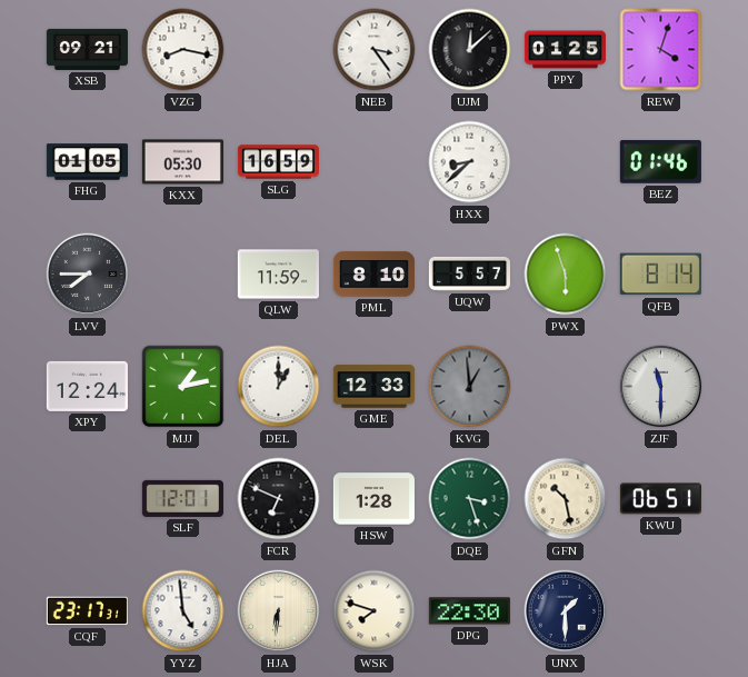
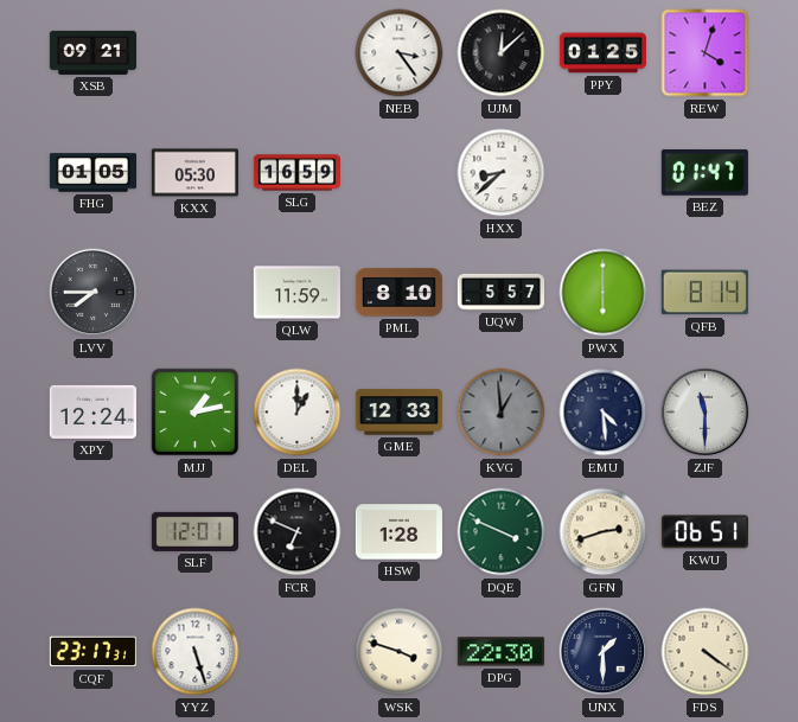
VZG: 8:17 -> none (183, 50)
BEZ: 01:46 -> 01:47 (704, 172)
PWX: 5:57 -> 6:00 (604, 293)
EMU: none -> 4:29 (604, 413)
DQE: 3:27 -> 3:49 (502, 532)
GFN: 10:28 -> 2:42 (604, 532)
YYZ: 4:59 -> 5:27 (196, 652)
HJA: 6:31 -> none (279, 611)
WSK: 7:48 -> 3:48 (400, 652)
FDS: none -> 4:21 (706, 652)
